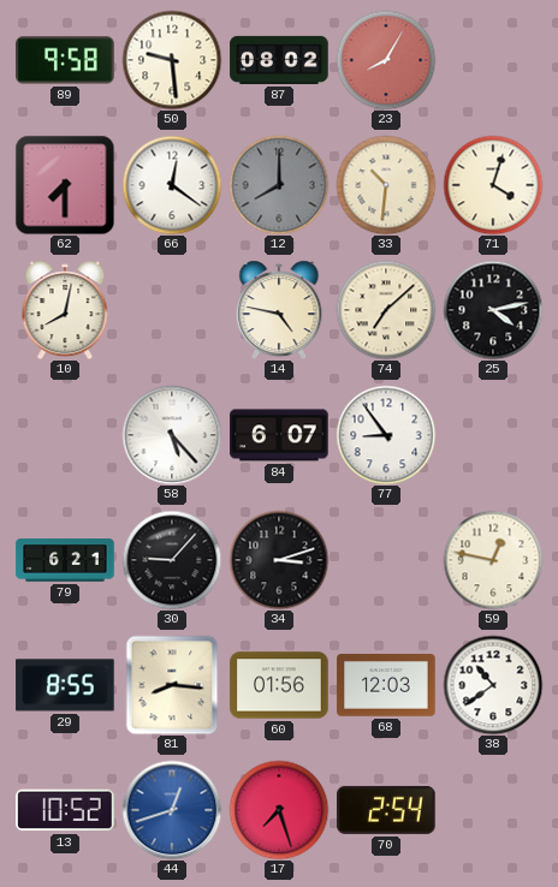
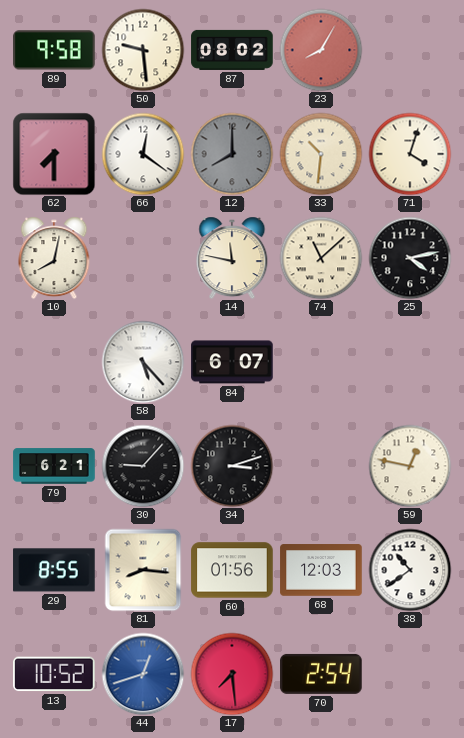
14: 4:47 -> 11:47 (232, 258)
74: 7:08 -> 11:08 (321, 258)
77: 8:54 -> none (386, 435)
17: 7:27 -> 7:29 (232, 674)
